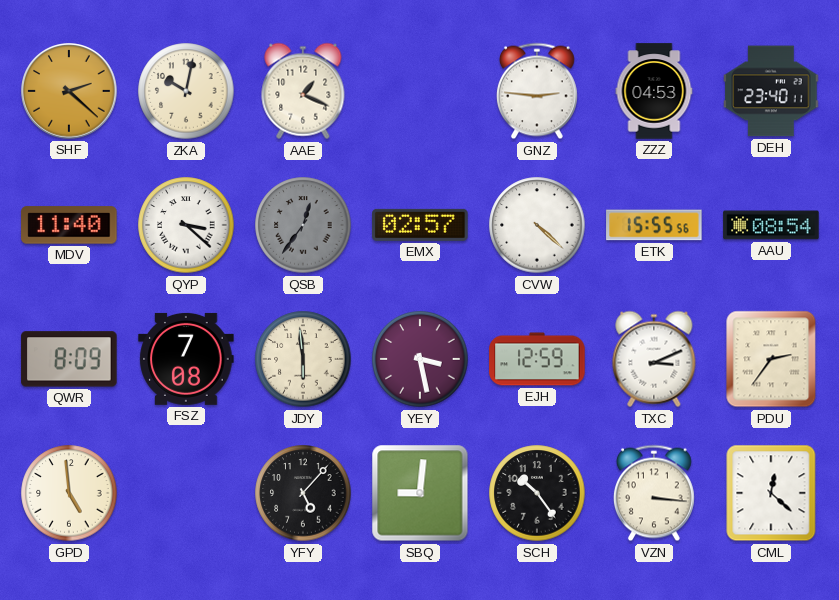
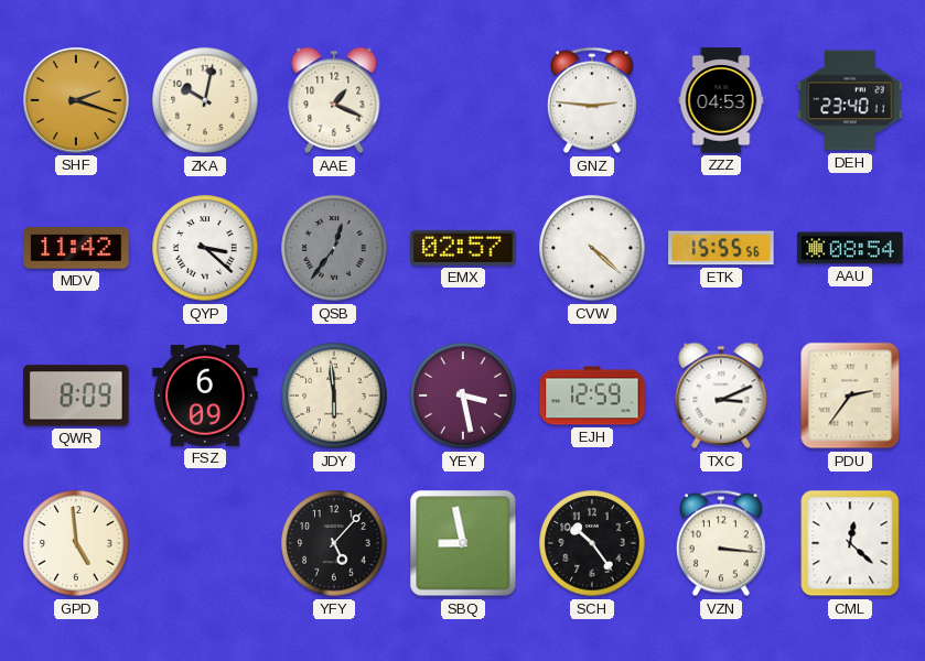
SHF: 2:22 -> 2:18 (76, 100)
MDV: 11:40 -> 11:42 (76, 248)
FSZ: 7:08 -> 6:09 (205, 395)
SBQ: 9:01 -> 8:58 (463, 543)
